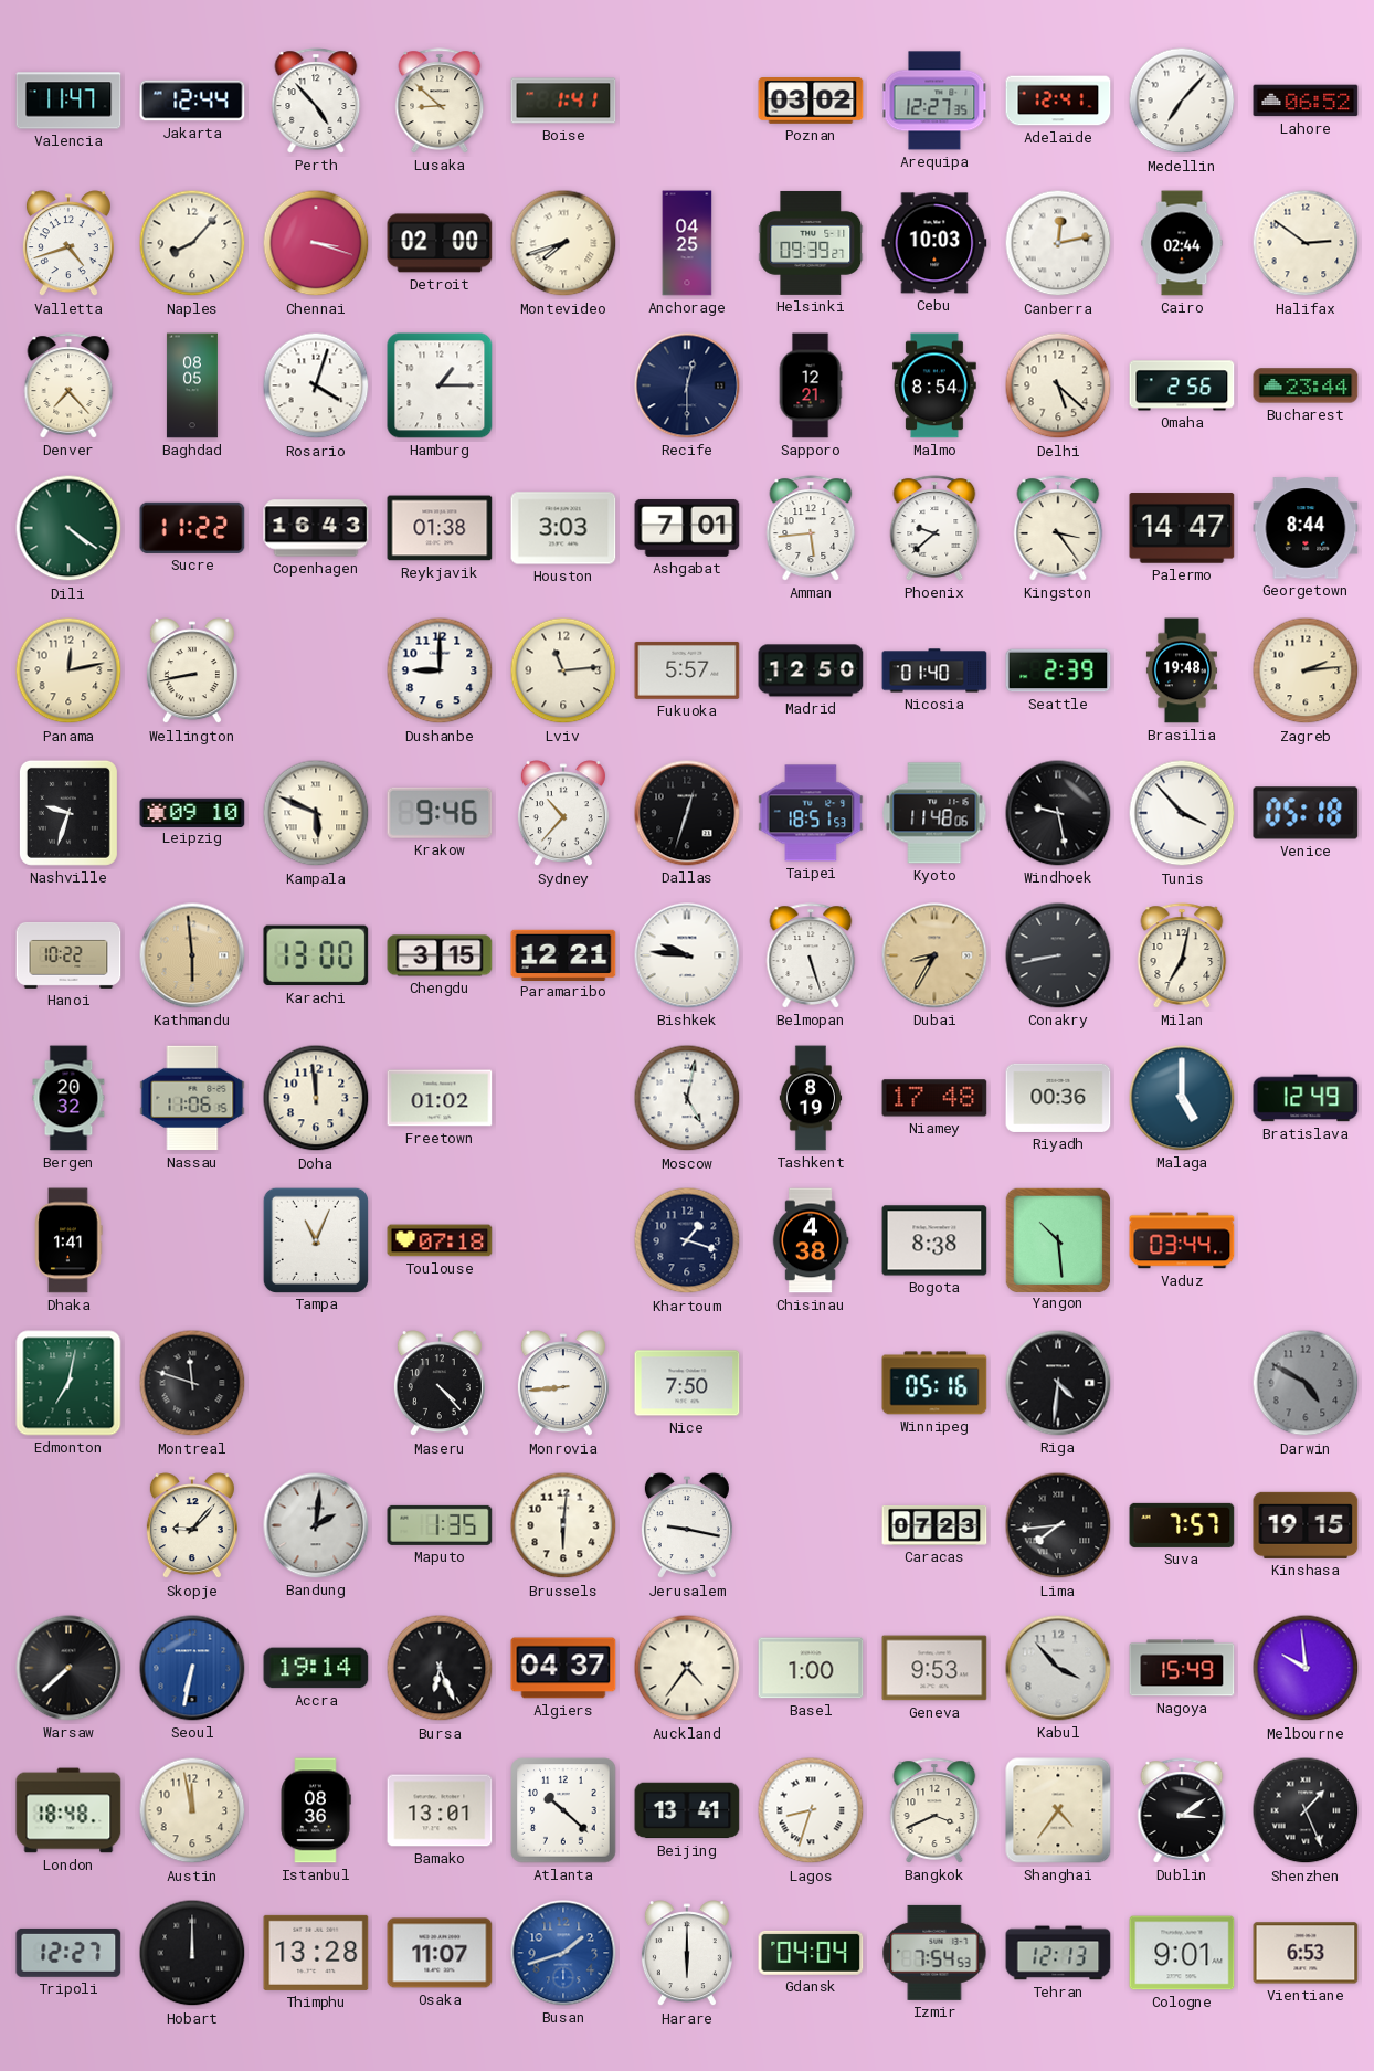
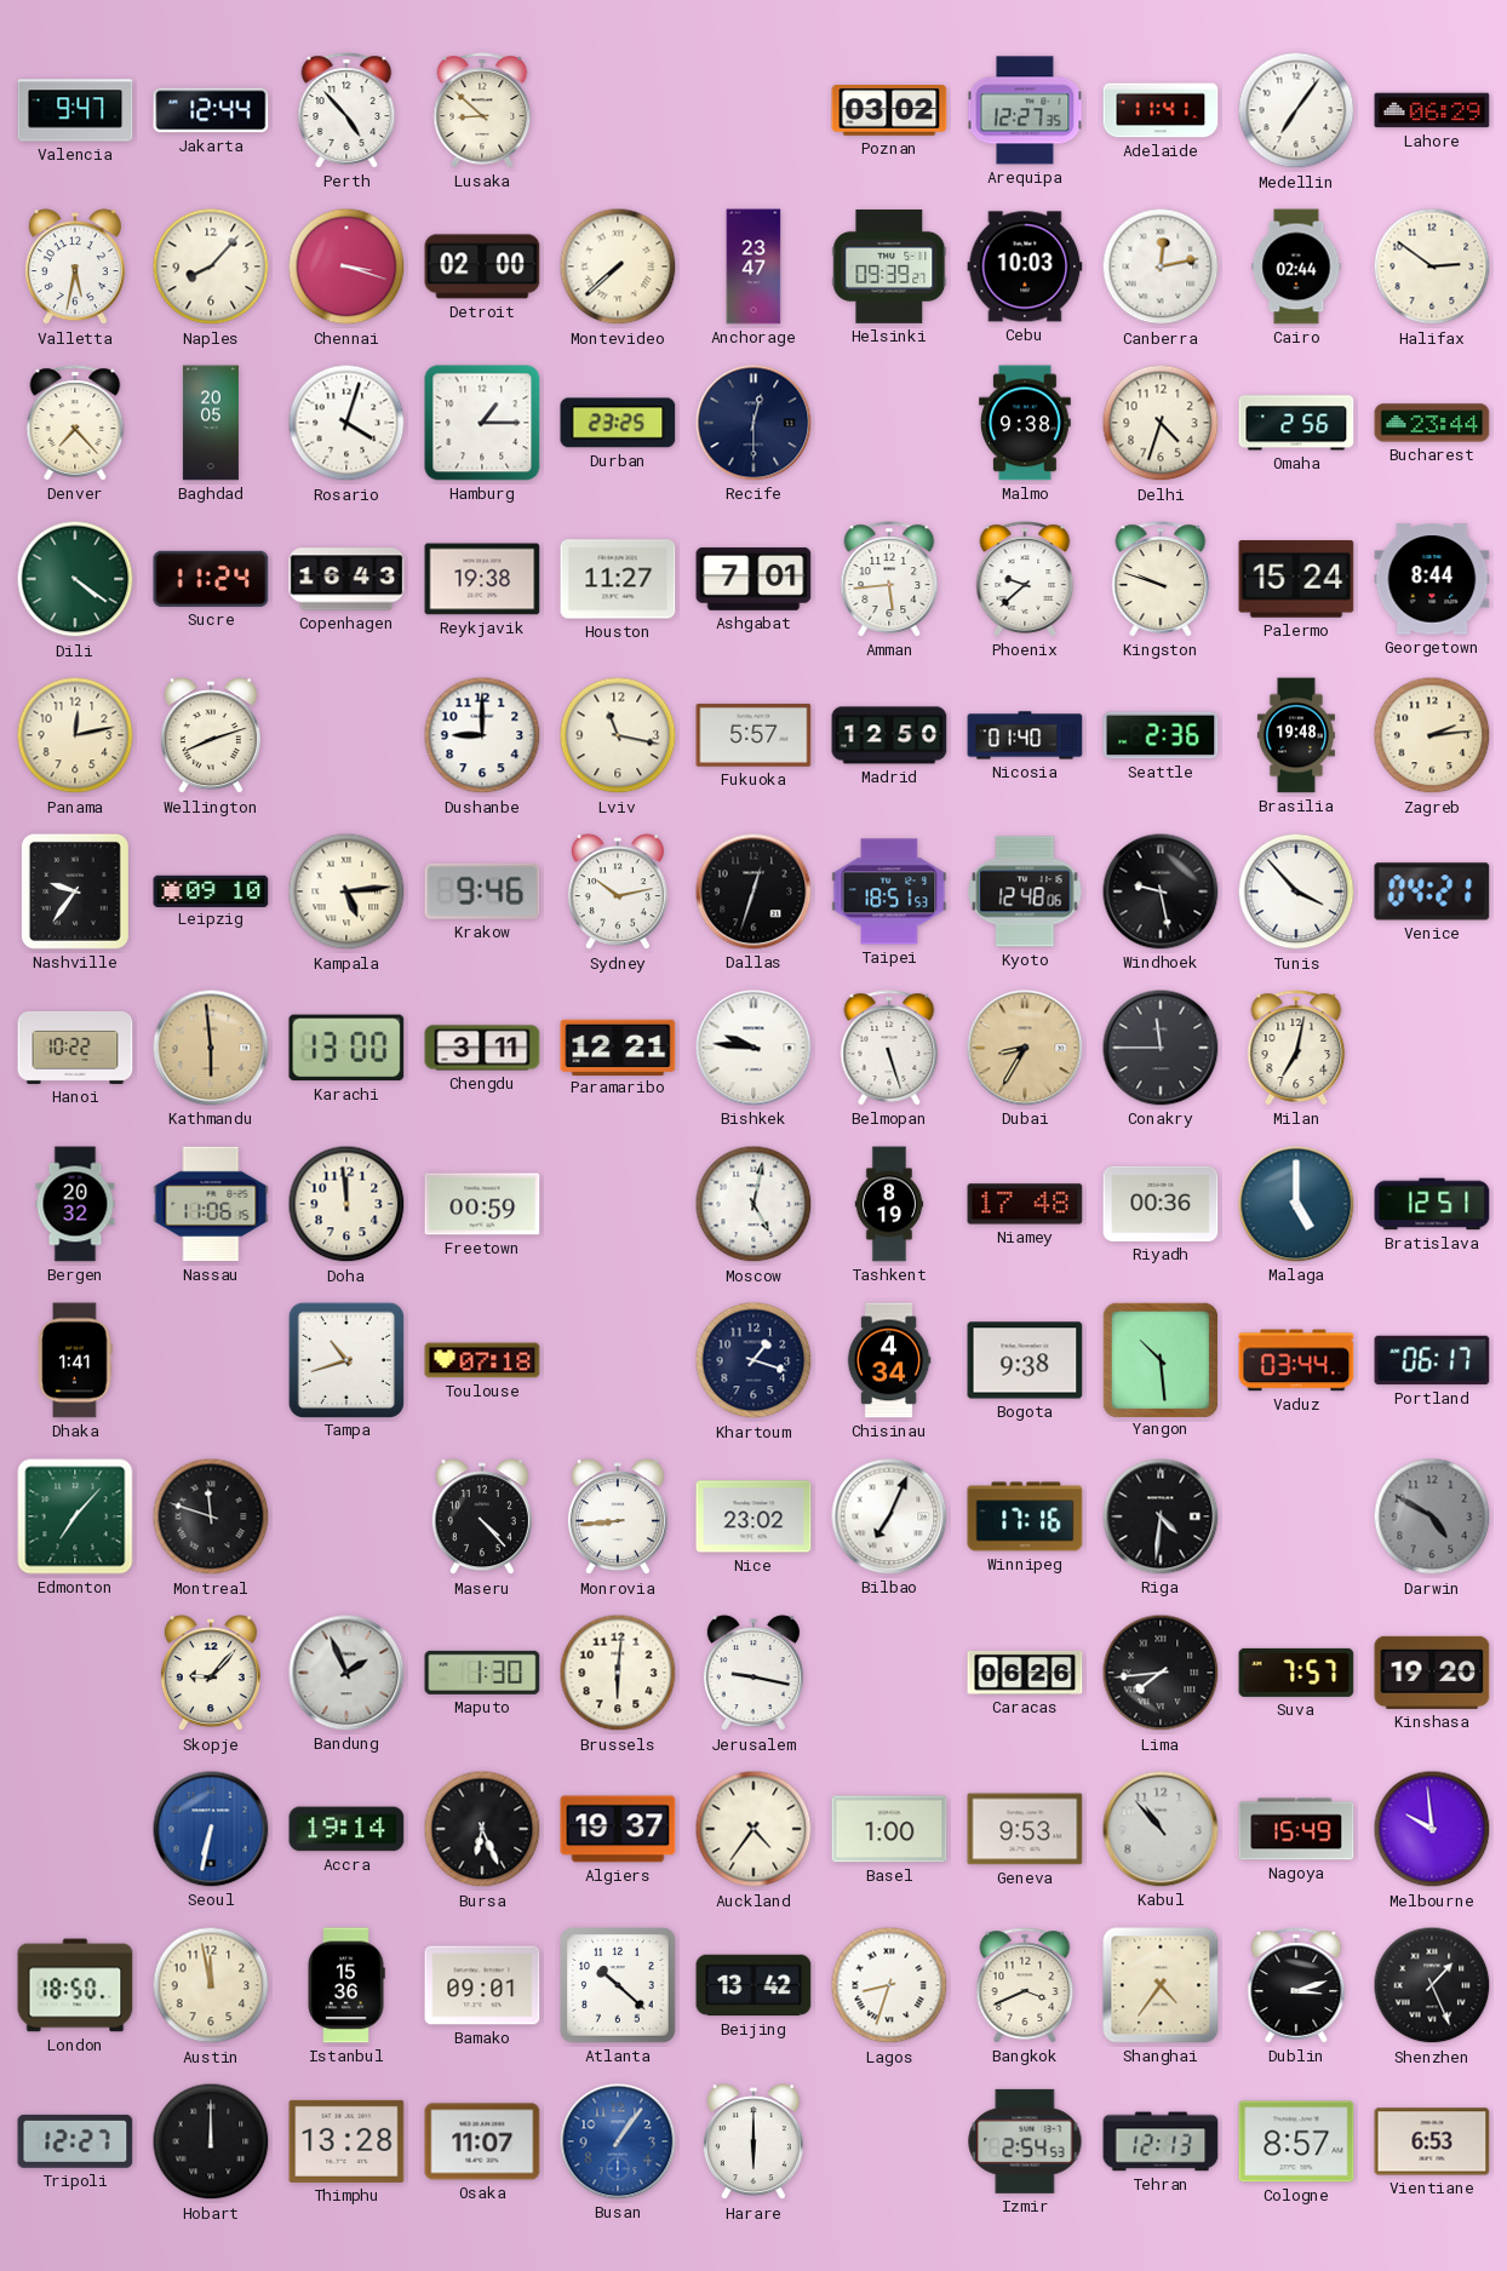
Valencia: 11:47 -> 9:47 (75, 110)
Boise: 1:41 -> none (563, 101)
Adelaide: 12:41 -> 11:41 (1161, 110)
Medellin: 7:07 -> 7:06 (1296, 110)
Lahore: 06:52 -> 06:29 (1432, 110)
Valletta: 4:42 -> 5:32 (75, 268)
Montevideo: 7:42 -> 7:38 (618, 266)
Anchorage: 04:25 -> 23:47 (753, 266)
Baghdad: 08:05 -> 20:05 (211, 423)
Durban: none -> 23:25 (618, 423)
Sapporo: 12:21 -> none (811, 385)
Malmo: 8:54 -> 9:38 (1026, 423)
Delhi: 5:22 -> 4:33 (1161, 423)
Sucre: 11:22 -> 11:24 (211, 579)
Reykjavik: 01:38 -> 19:38 (482, 579)
Houston: 3:03 -> 11:27 (618, 579)
Kingston: 3:24 -> 9:48 (1161, 579)
Palermo: 14:47 -> 15:24 (1296, 579)
Wellington: 8:43 -> 8:12 (211, 736)
Lviv: 11:14 -> 11:17 (618, 735)
Seattle: 2:39 -> 2:36 (1161, 735)
Nashville: 9:33 -> 9:36 (75, 891)
Kampala: 5:49 -> 5:14 (346, 891)
Sydney: 10:37 -> 10:13 (618, 893)
Kyoto: 11:48 -> 12:48 (1025, 891)
Venice: 05:18 -> 04:21 (1432, 891)
Chengdu: 3:15 -> 3:11 (482, 1048)
Conakry: 8:43 -> 11:45 (1161, 1048)
Freetown: 01:02 -> 00:59 (482, 1204)
Bratislava: 12:49 -> 12:51 (1432, 1204)
Tampa: 11:04 -> 10:42 (345, 1359)
Chisinau: 4:38 -> 4:34 (889, 1360)
Bogota: 8:38 -> 9:38 (1025, 1360)
Portland: none -> 06:17 (1432, 1360)
Edmonton: 7:02 -> 7:07 (75, 1516)
Nice: 7:50 -> 23:02 (753, 1516)
Bilbao: none -> 7:04 (889, 1516)
Winnipeg: 05:16 -> 17:16 (1025, 1516)
Bandung: 2:01 -> 1:56 (346, 1673)
Maputo: 1:35 -> 1:30 (482, 1673)
Caracas: 07:23 -> 06:26 (1025, 1673)
Kinshasa: 19:15 -> 19:20 (1432, 1673)
Warsaw: 7:38 -> none (68, 1668)
Algiers: 04:37 -> 19:37 (618, 1829)
Kabul: 3:53 -> 10:53 (1161, 1829)
London: 18:48 -> 18:50 (75, 1985)
Istanbul: 08:36 -> 15:36 (346, 1985)
Bamako: 13:01 -> 09:01 (482, 1985)
Beijing: 13:41 -> 13:42 (753, 1985)
Dublin: 3:09 -> 3:12 (1296, 1985)
Busan: 1:42 -> 1:06 (618, 2141)
Gdansk: 04:04 -> none (811, 1953)
Izmir: 7:54 -> 2:54 (1025, 2141)
Cologne: 9:01 -> 8:57 (1296, 2141)
